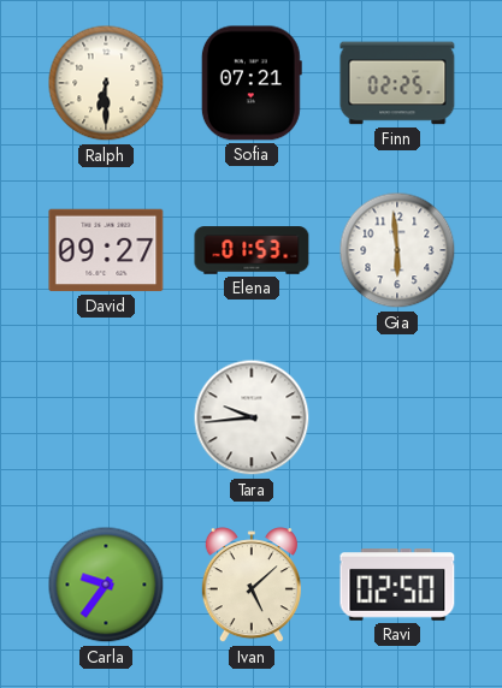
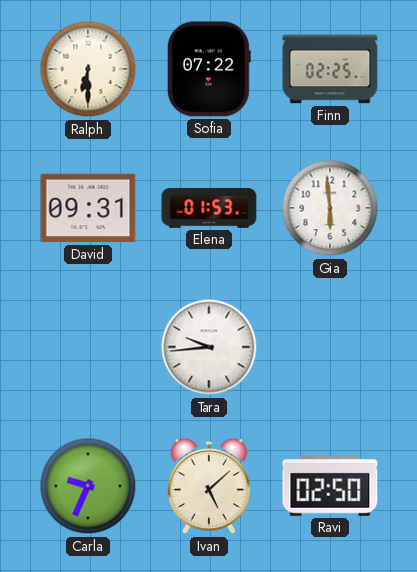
Sofia: 07:21 -> 07:22 (209, 69)
David: 09:27 -> 09:31 (88, 208)
Carla: 9:36 -> 9:34 (88, 486)
